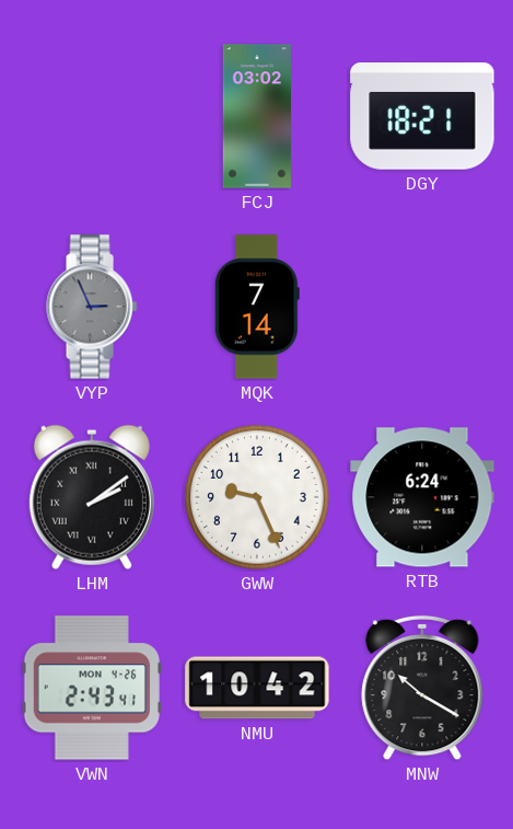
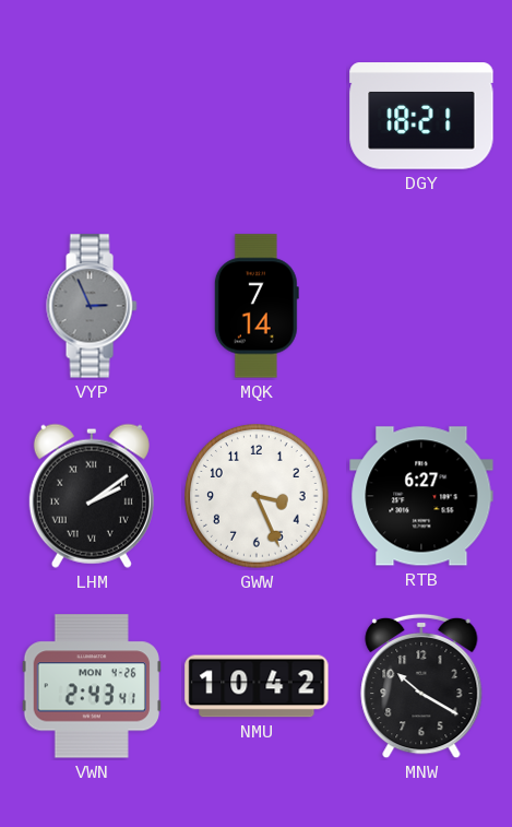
FCJ: 03:02 -> none (256, 116)
GWW: 9:26 -> 3:26 (257, 496)
RTB: 6:24 -> 6:27 (421, 496)
